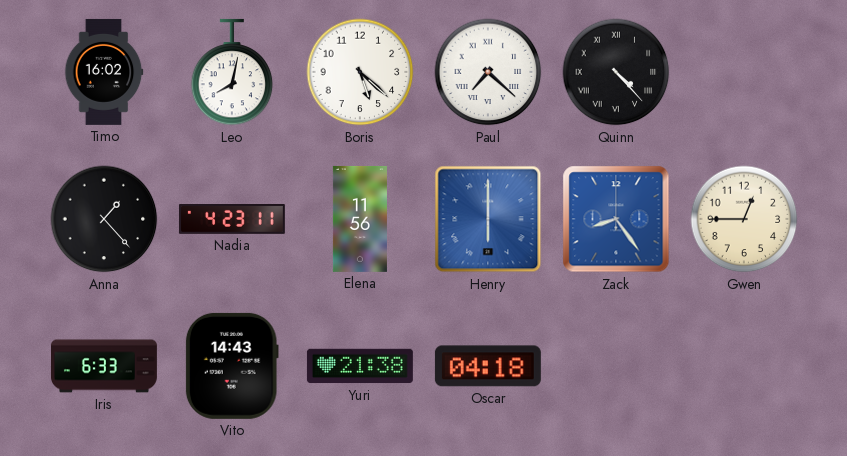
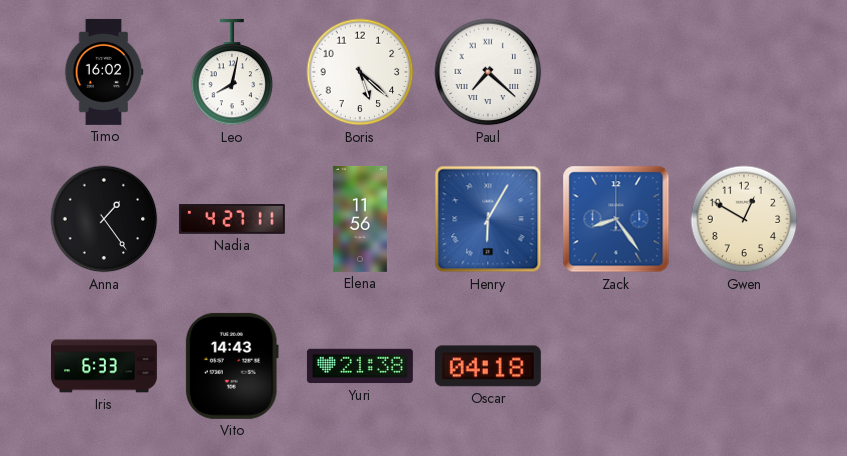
Quinn: 4:23 -> none (616, 72)
Anna: 1:23 -> 1:24 (104, 219)
Nadia: 4:23 -> 4:27 (232, 220)
Henry: 6:00 -> 6:05 (488, 219)
Gwen: 12:45 -> 12:50 (744, 219)
